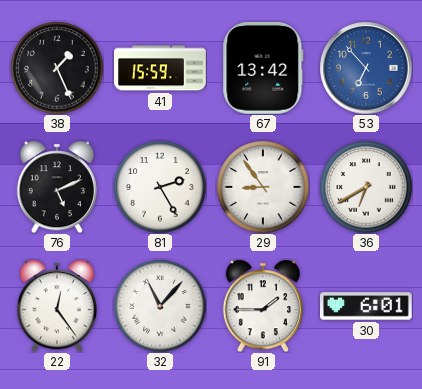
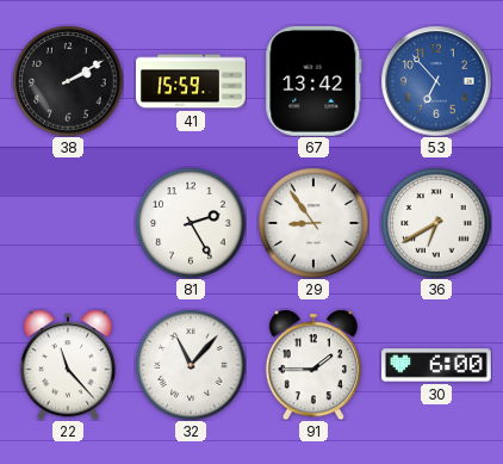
38: 1:26 -> 2:10 (68, 81)
76: 5:11 -> none (57, 187)
22: 12:24 -> 11:23 (68, 365)
30: 6:01 -> 6:00 (437, 365)
